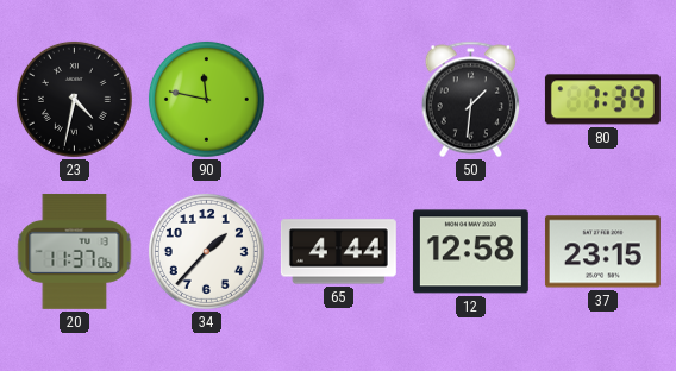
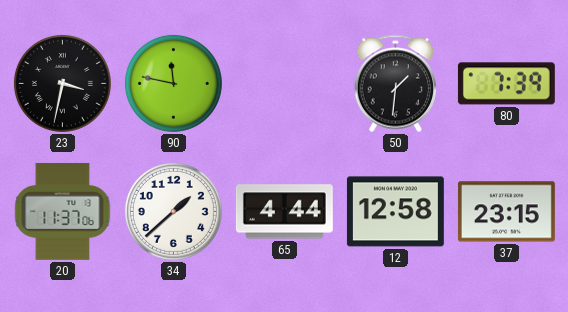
23: 4:32 -> 3:32 (62, 83)
34: 1:37 -> 1:38 (173, 211)
